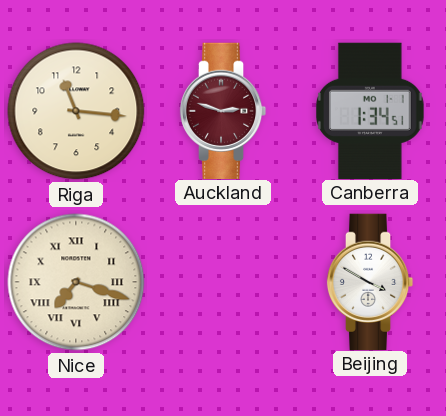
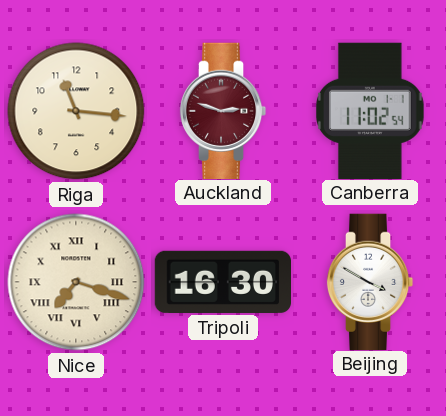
Canberra: 1:34 -> 11:02 (371, 110)
Tripoli: none -> 16:30 (223, 282)
